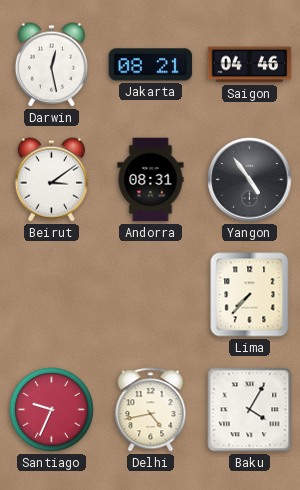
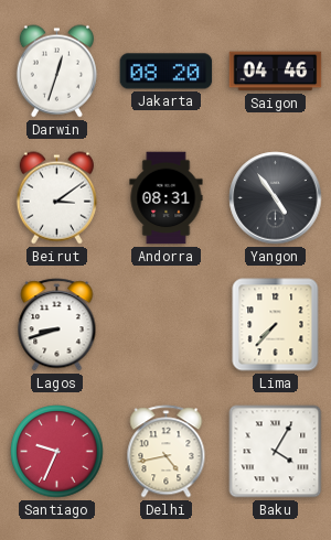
Darwin: 12:28 -> 12:33 (56, 72)
Jakarta: 08:21 -> 08:20 (167, 72)
Lagos: none -> 8:42 (57, 325)
